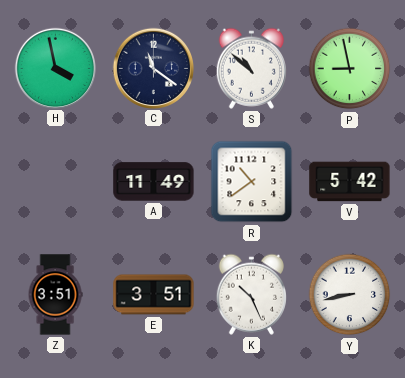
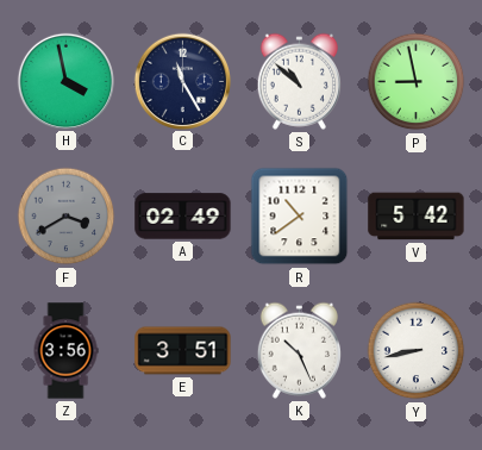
C: 11:21 -> 11:25 (182, 81)
F: none -> 3:40 (67, 217)
A: 11:49 -> 02:49 (183, 217)
Z: 3:51 -> 3:56 (65, 351)
